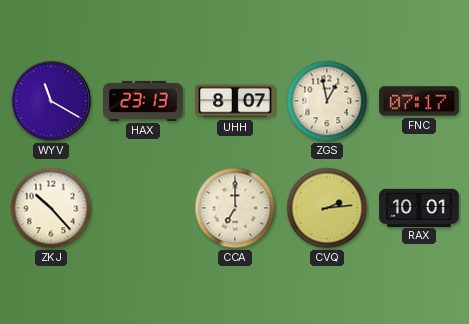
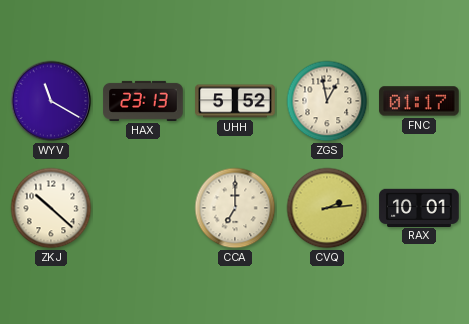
UHH: 8:07 -> 5:52 (235, 101)
FNC: 07:17 -> 01:17 (419, 101)
ZKJ: 10:23 -> 10:22 (51, 208)
